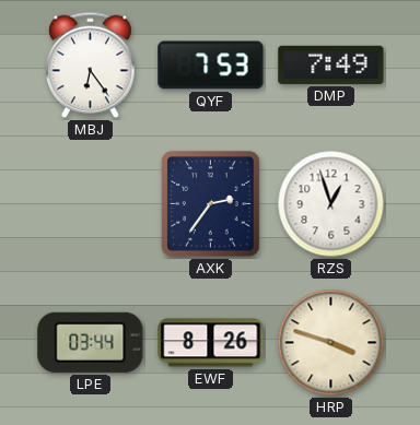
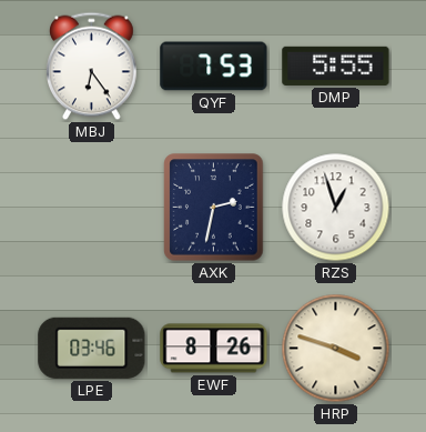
DMP: 7:49 -> 5:55 (336, 66)
AXK: 2:36 -> 2:32 (214, 208)
LPE: 03:44 -> 03:46 (92, 348)
